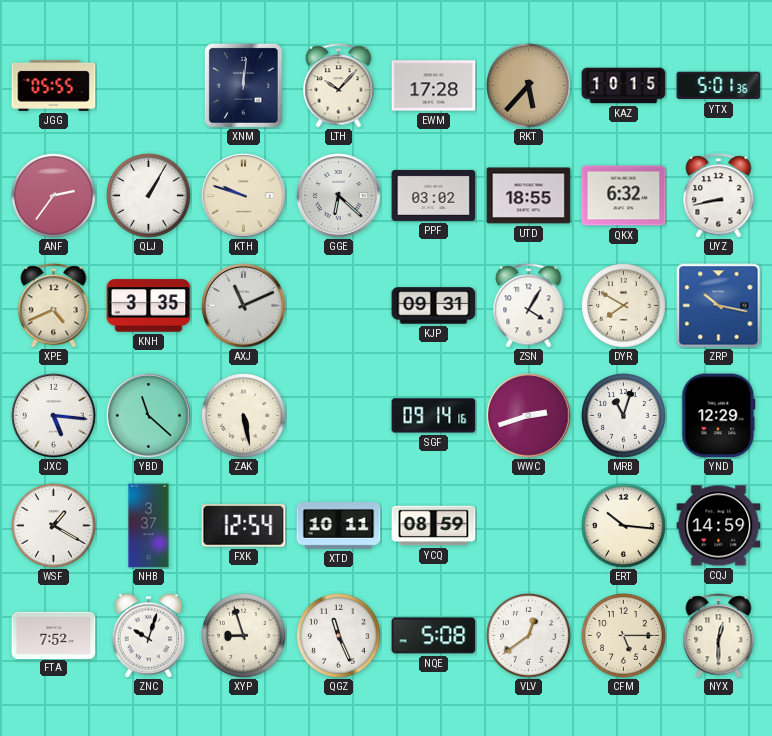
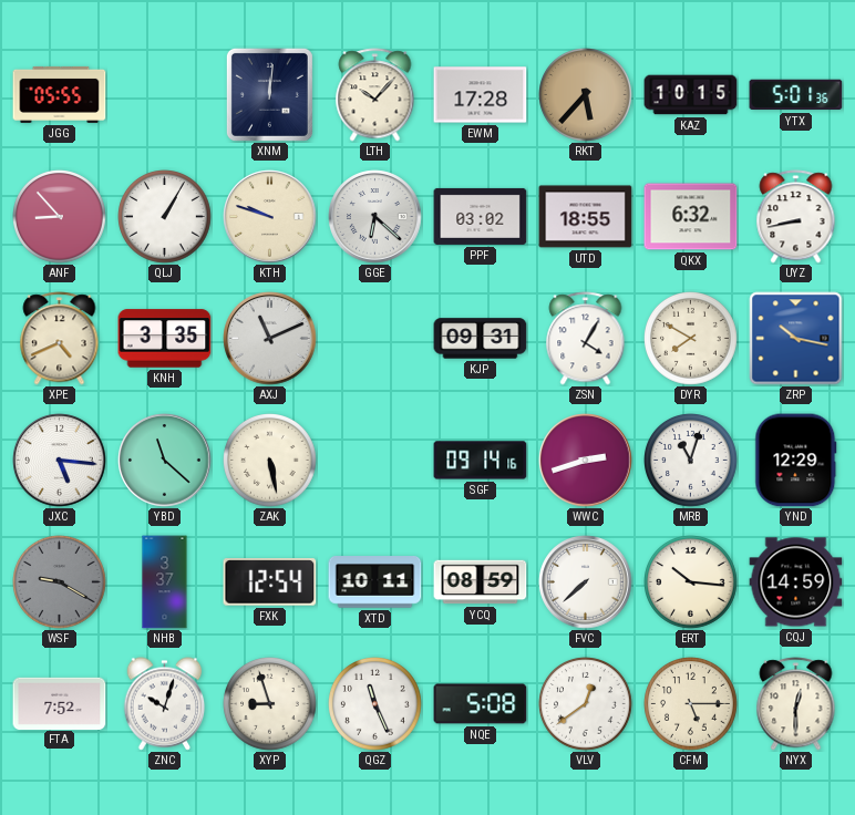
ANF: 2:36 -> 8:53 (60, 217)
WSF: 1:20 -> 9:20 (60, 582)
WSF dial: white -> grey (60, 582)
FVC: none -> 7:38 (586, 582)
